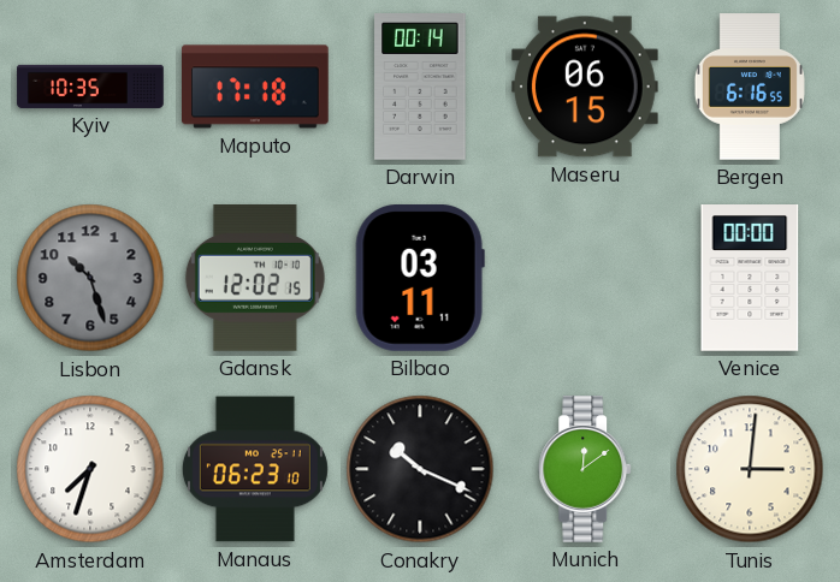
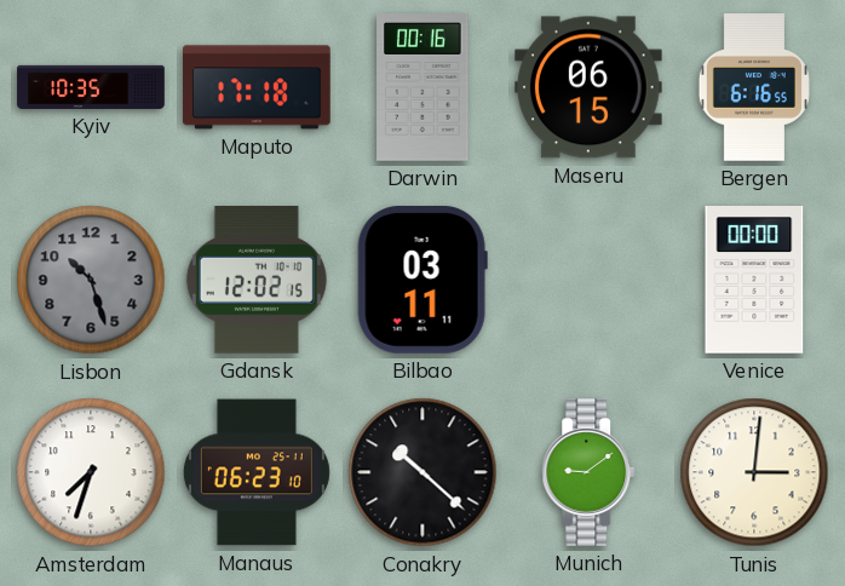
Darwin: 00:14 -> 00:16 (422, 88)
Conakry: 10:19 -> 10:22 (422, 472)
Munich: 12:09 -> 9:09 (590, 472)
